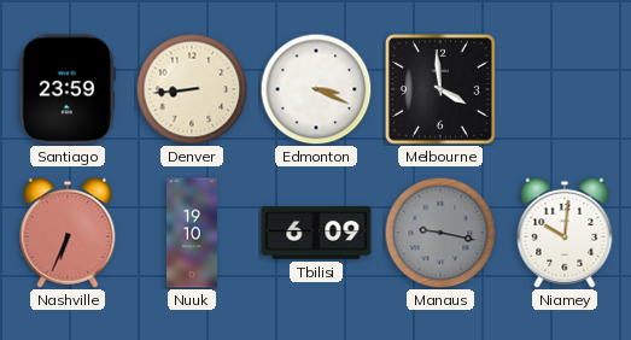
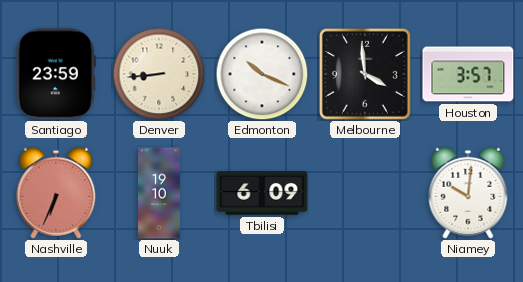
Edmonton: 3:19 -> 10:19 (262, 74)
Houston: none -> 3:57 (468, 74)
Manaus: 9:17 -> none (440, 233)
